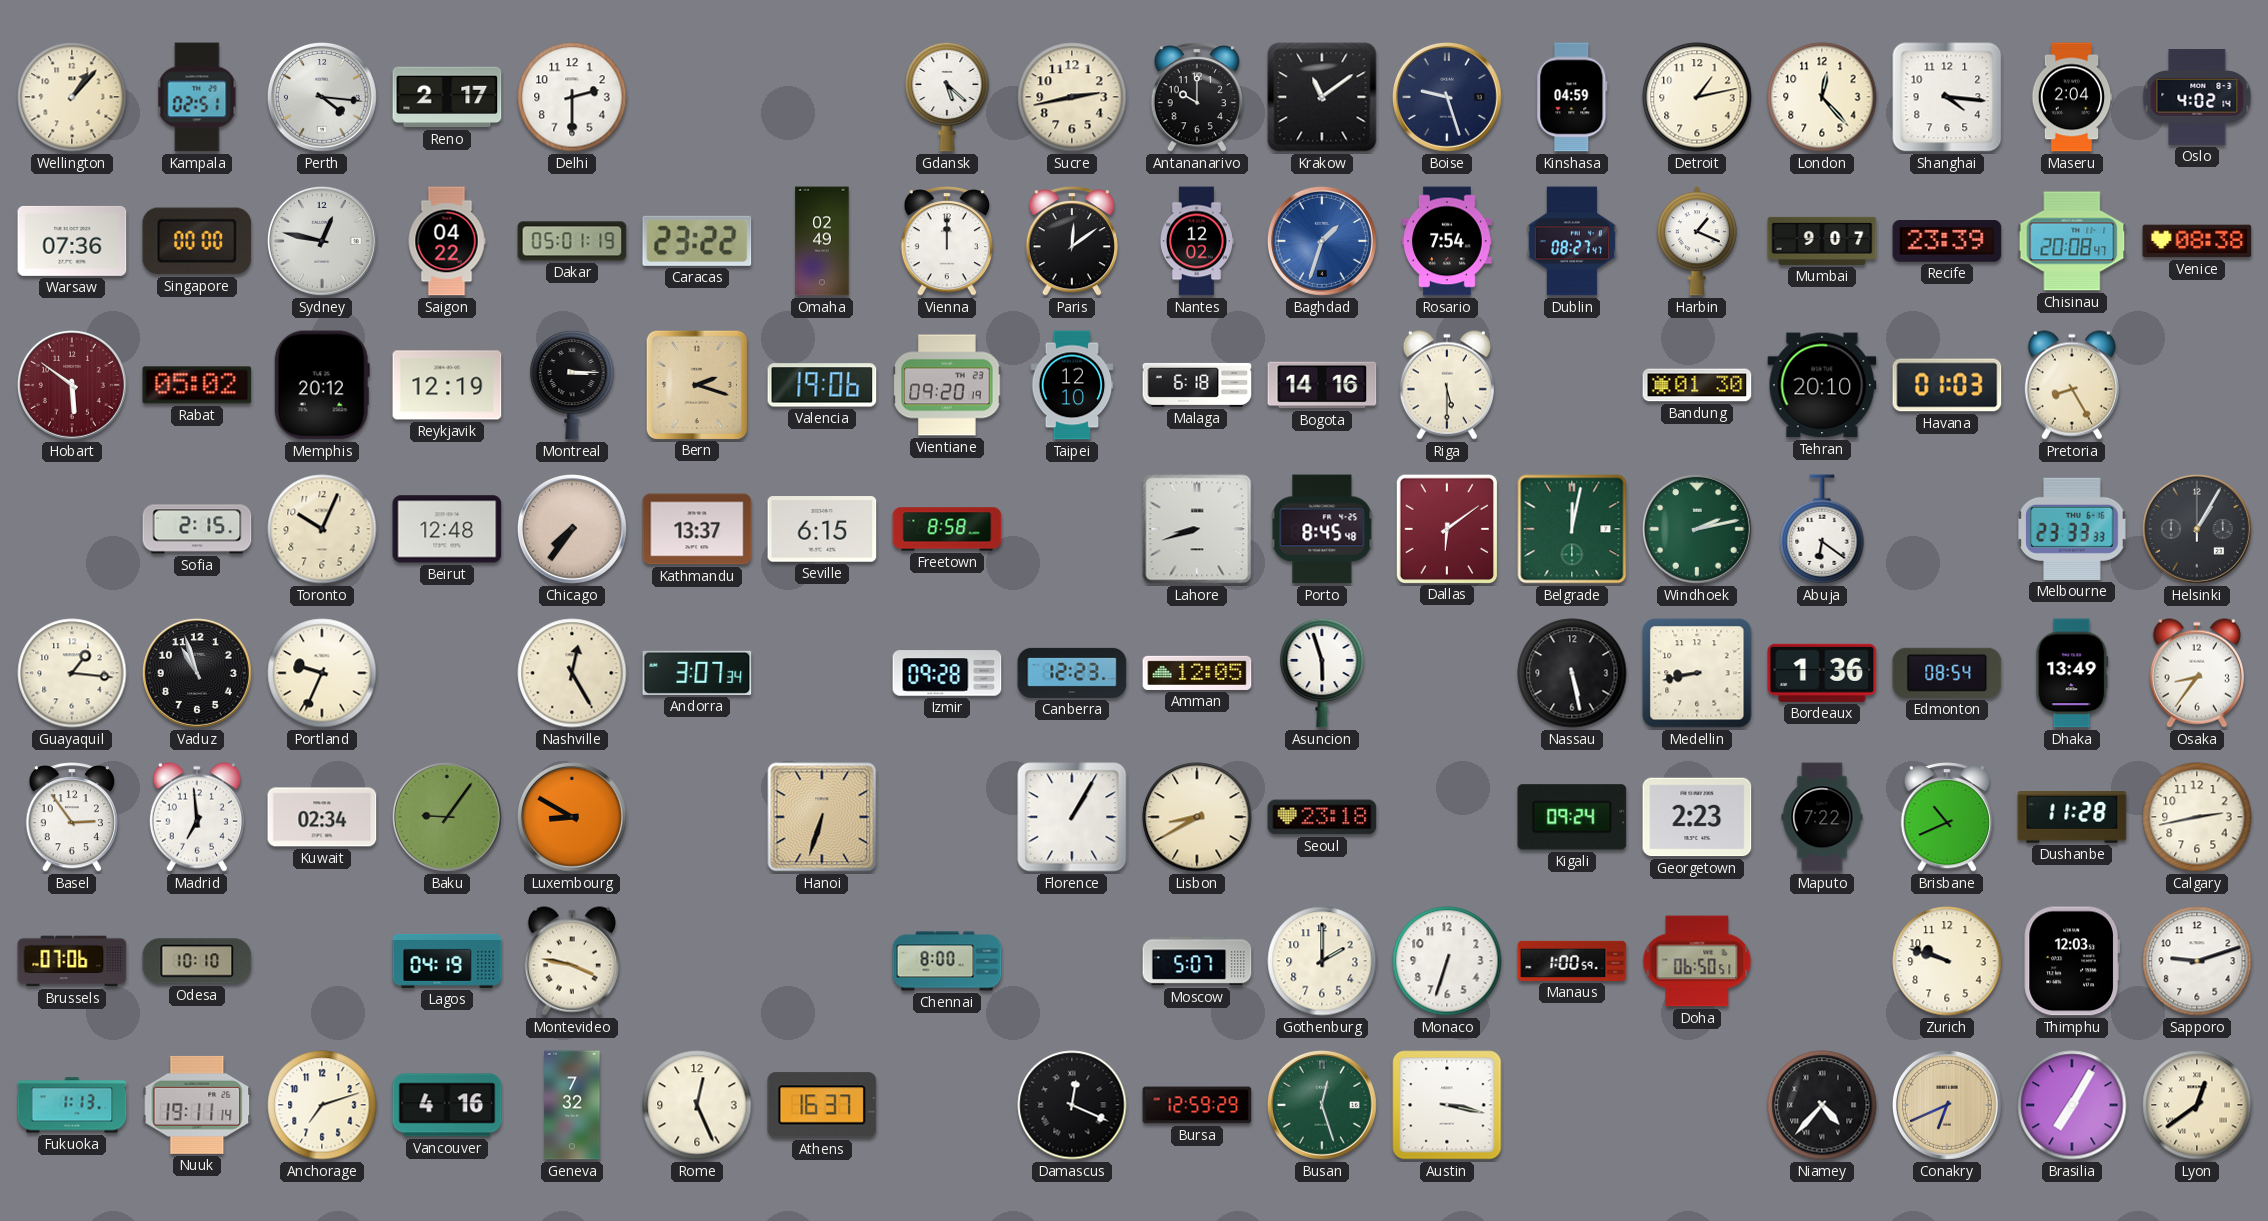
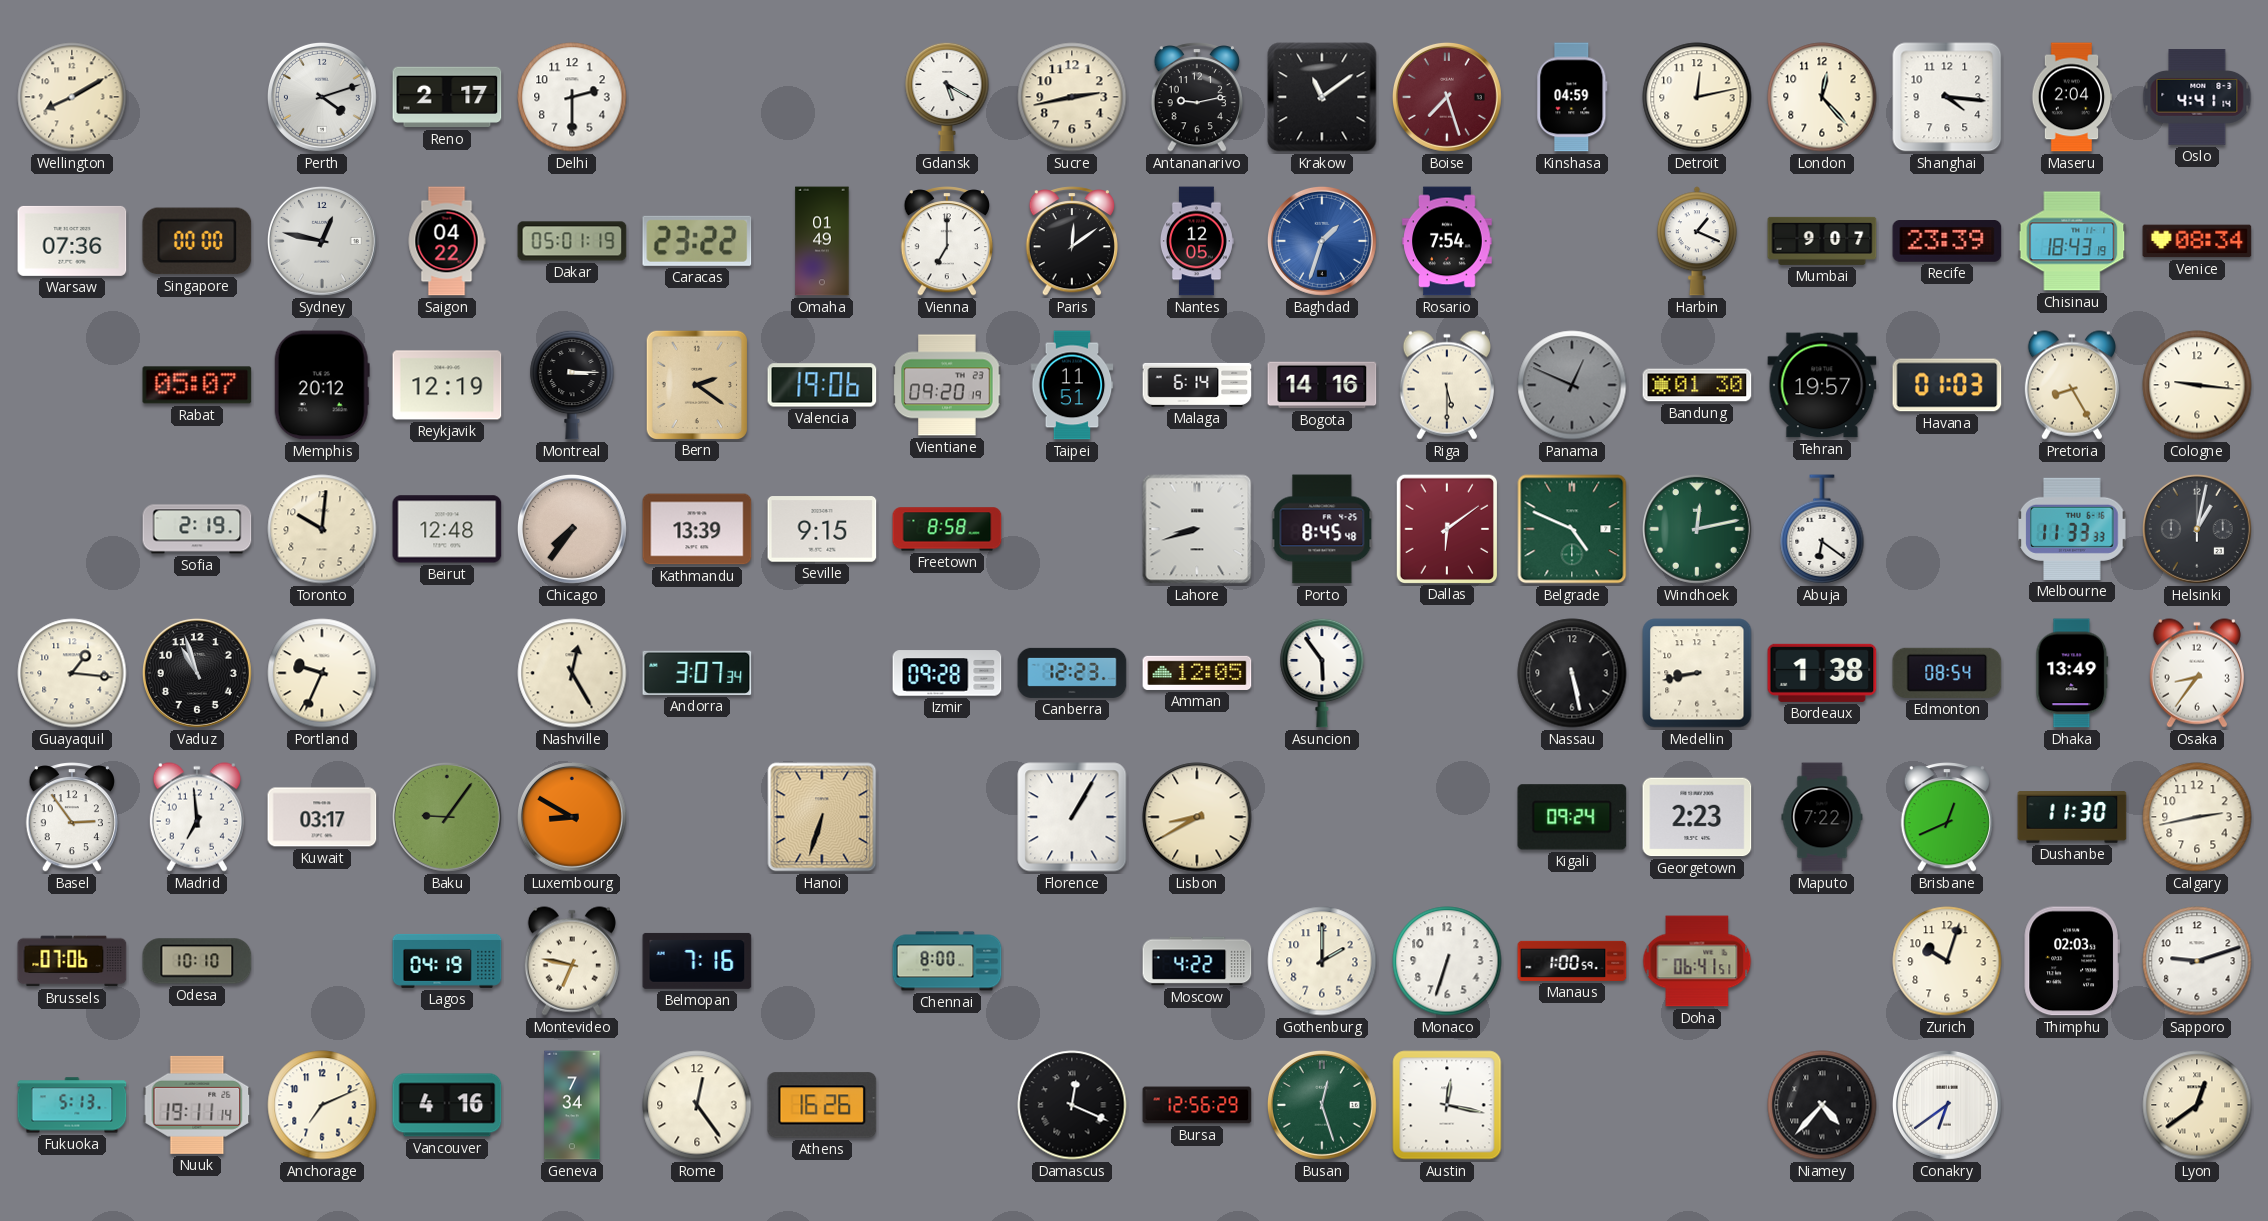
Wellington: 1:07 -> 8:10 (72, 97)
Kampala: 02:51 -> none (197, 97)
Perth: 4:16 -> 4:12 (322, 97)
Gdansk: 5:22 -> 5:20 (947, 97)
Antananarivo: 10:00 -> 9:13 (1197, 97)
Boise: 9:27 -> 7:27 (1447, 97)
Boise dial: navy -> burgundy (1447, 97)
Detroit: 1:13 -> 12:13 (1697, 97)
Oslo: 4:02 -> 4:41 (2197, 97)
Omaha: 02:49 -> 01:49 (822, 241)
Vienna: 12:00 -> 7:00 (947, 241)
Nantes: 12:02 -> 12:05 (1196, 241)
Dublin: 08:27 -> none (1572, 241)
Chisinau: 20:08 -> 18:43 (2072, 241)
Venice: 08:38 -> 08:34 (2197, 241)
Hobart: 5:51 -> none (72, 385)
Rabat: 05:02 -> 05:07 (197, 385)
Bern: 2:18 -> 2:21 (696, 384)
Taipei: 12:10 -> 11:51 (1072, 385)
Malaga: 6:18 -> 6:14 (1197, 385)
Panama: none -> 12:49 (1572, 385)
Tehran: 20:10 -> 19:57 (1822, 385)
Cologne: none -> 9:16 (2197, 385)
Sofia: 2:15 -> 2:19 (197, 529)
Toronto: 10:04 -> 10:01 (322, 529)
Kathmandu: 13:37 -> 13:39 (697, 529)
Seville: 6:15 -> 9:15 (822, 529)
Belgrade: 12:02 -> 4:49 (1572, 529)
Windhoek: 2:13 -> 12:13 (1697, 529)
Melbourne: 23:33 -> 11:33 (2072, 529)
Helsinki: 1:05 -> 1:02 (2197, 529)
Asuncion: 5:57 -> 5:54 (1322, 673)
Bordeaux: 1:36 -> 1:38 (1822, 673)
Kuwait: 02:34 -> 03:17 (322, 817)
Seoul: 23:18 -> none (1322, 817)
Brisbane: 10:41 -> 12:41 (1947, 817)
Dushanbe: 11:28 -> 11:30 (2072, 817)
Montevideo: 3:47 -> 6:47 (572, 961)
Belmopan: none -> 7:16 (697, 961)
Moscow: 5:07 -> 4:22 (1197, 961)
Doha: 06:50 -> 06:41 (1697, 961)
Zurich: 9:48 -> 10:03 (1947, 961)
Thimphu: 12:03 -> 02:03 (2072, 961)
Fukuoka: 1:13 -> 5:13 (72, 1105)
Anchorage: 7:12 -> 7:11 (322, 1105)
Geneva: 7:32 -> 7:34 (572, 1105)
Rome: 12:26 -> 12:24 (697, 1105)
Athens: 16:37 -> 16:26 (822, 1105)
Bursa: 12:59 -> 12:56 (1197, 1105)
Austin: 3:17 -> 12:17 (1447, 1105)
Conakry: 6:41 -> 6:39 (1947, 1105)
Conakry dial: champagne -> white (1947, 1105)
Brasilia: 7:05 -> none (2072, 1105)
